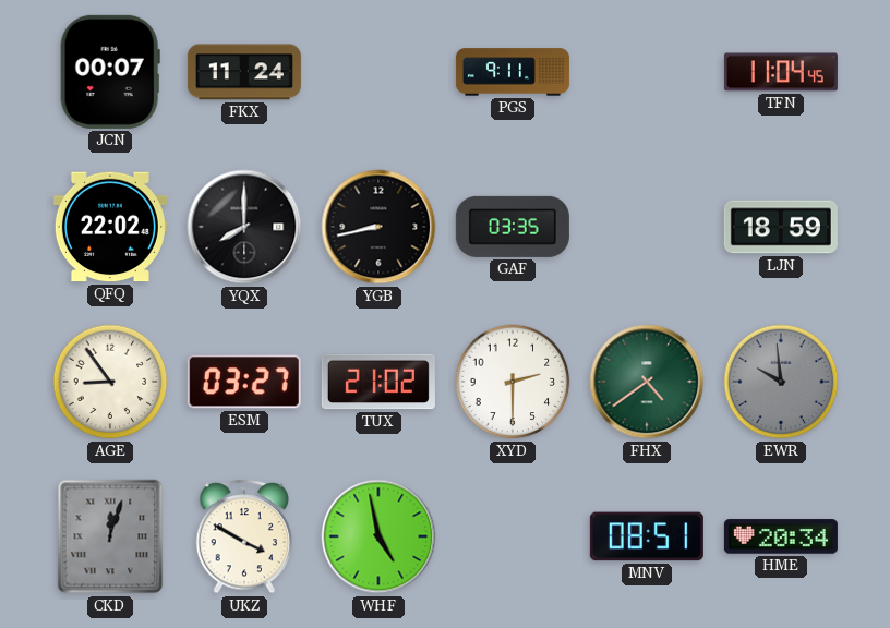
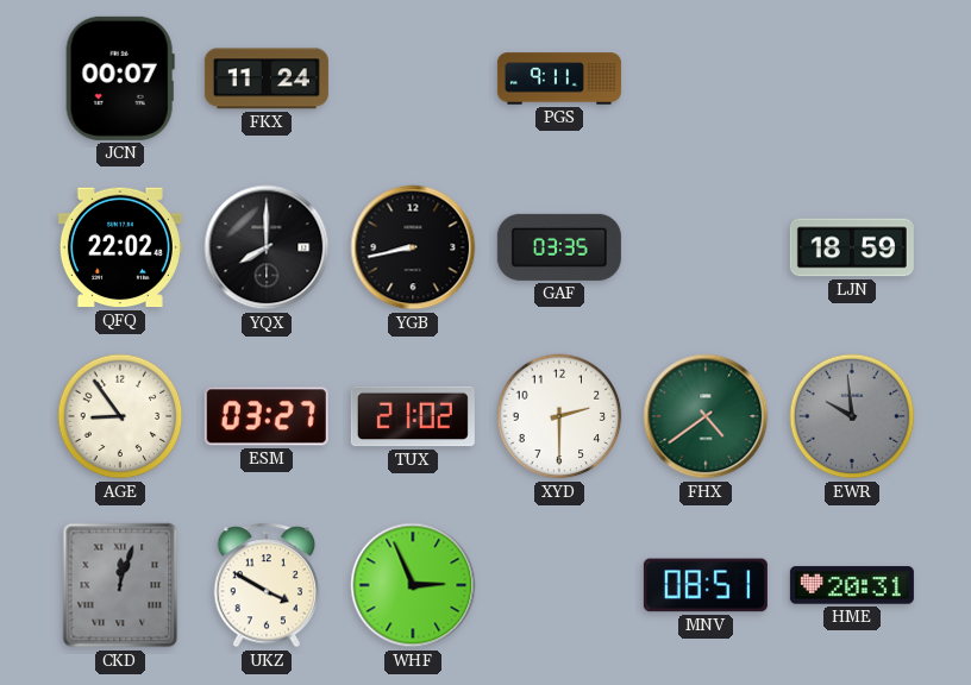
TFN: 11:04 -> none (781, 72)
WHF: 4:58 -> 2:56 (413, 585)
HME: 20:34 -> 20:31 (852, 585)
